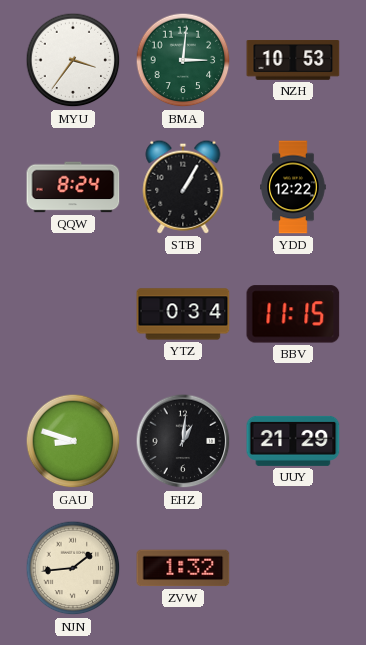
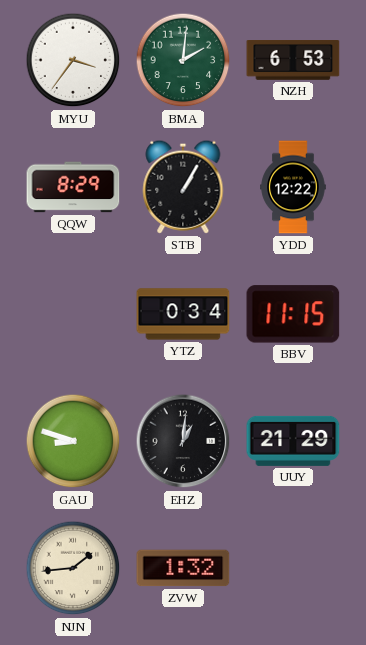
BMA: 3:01 -> 2:01 (183, 60)
NZH: 10:53 -> 6:53 (293, 61)
QQW: 8:24 -> 8:29 (73, 187)
